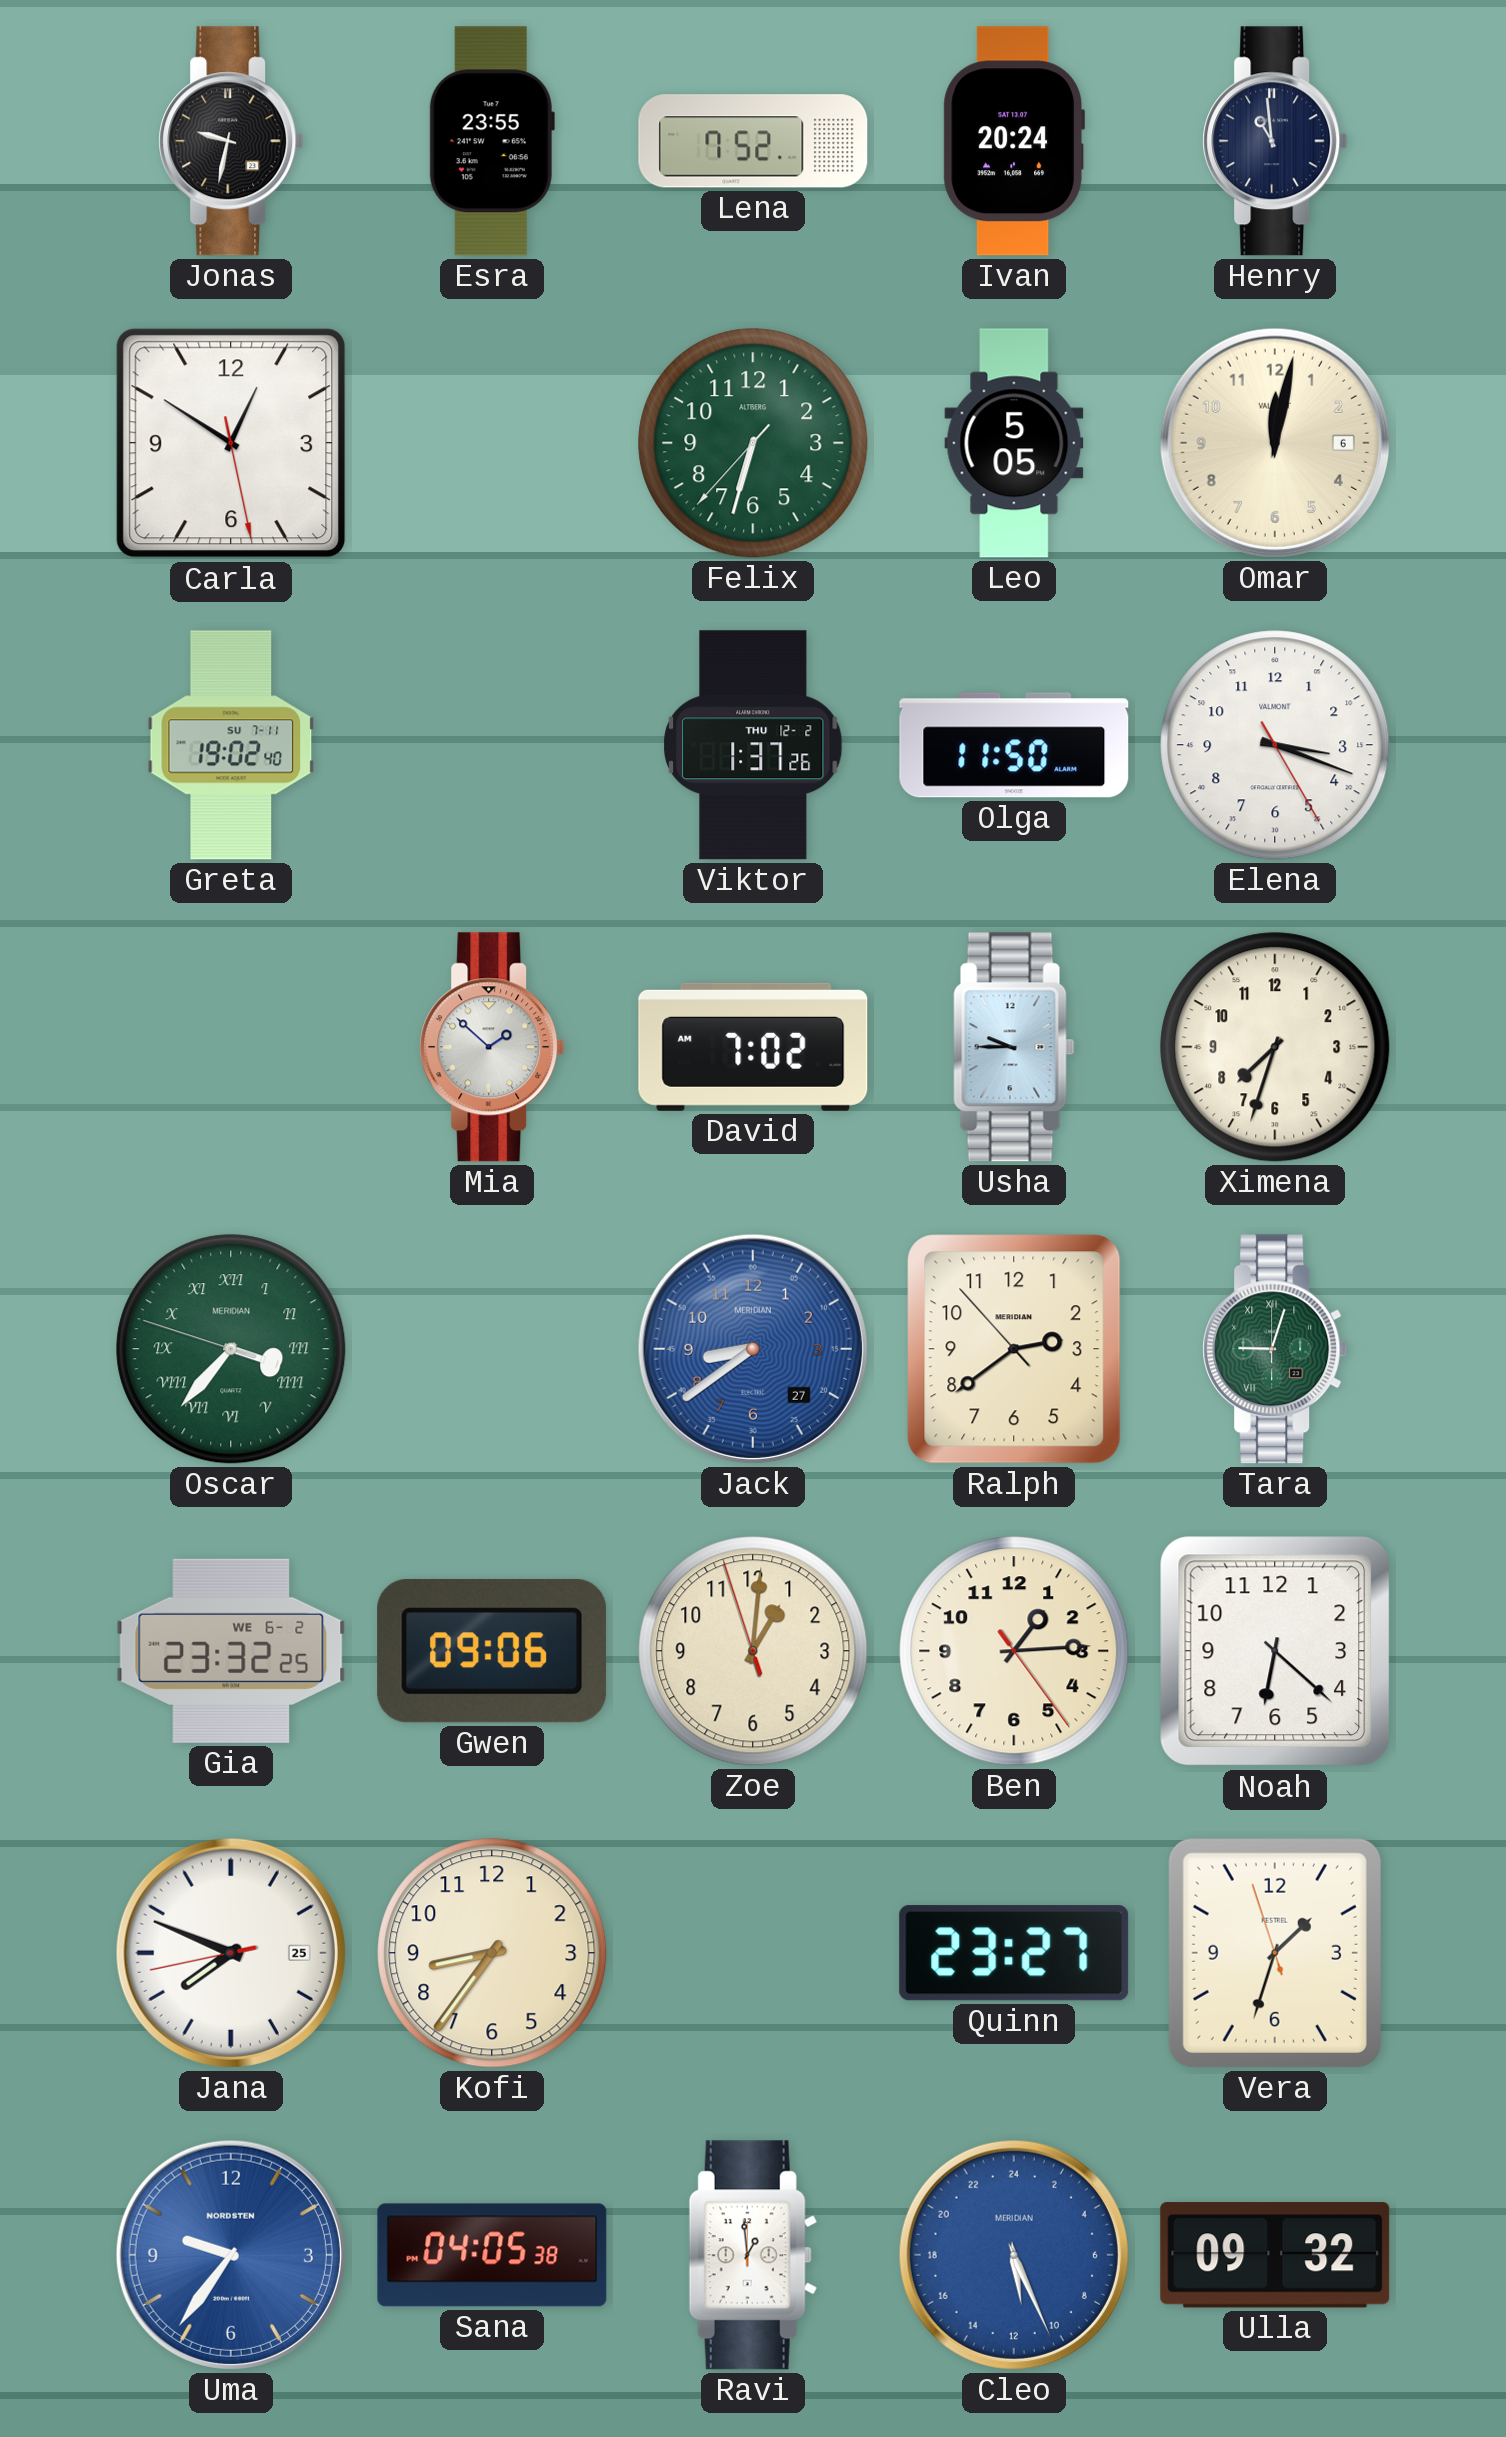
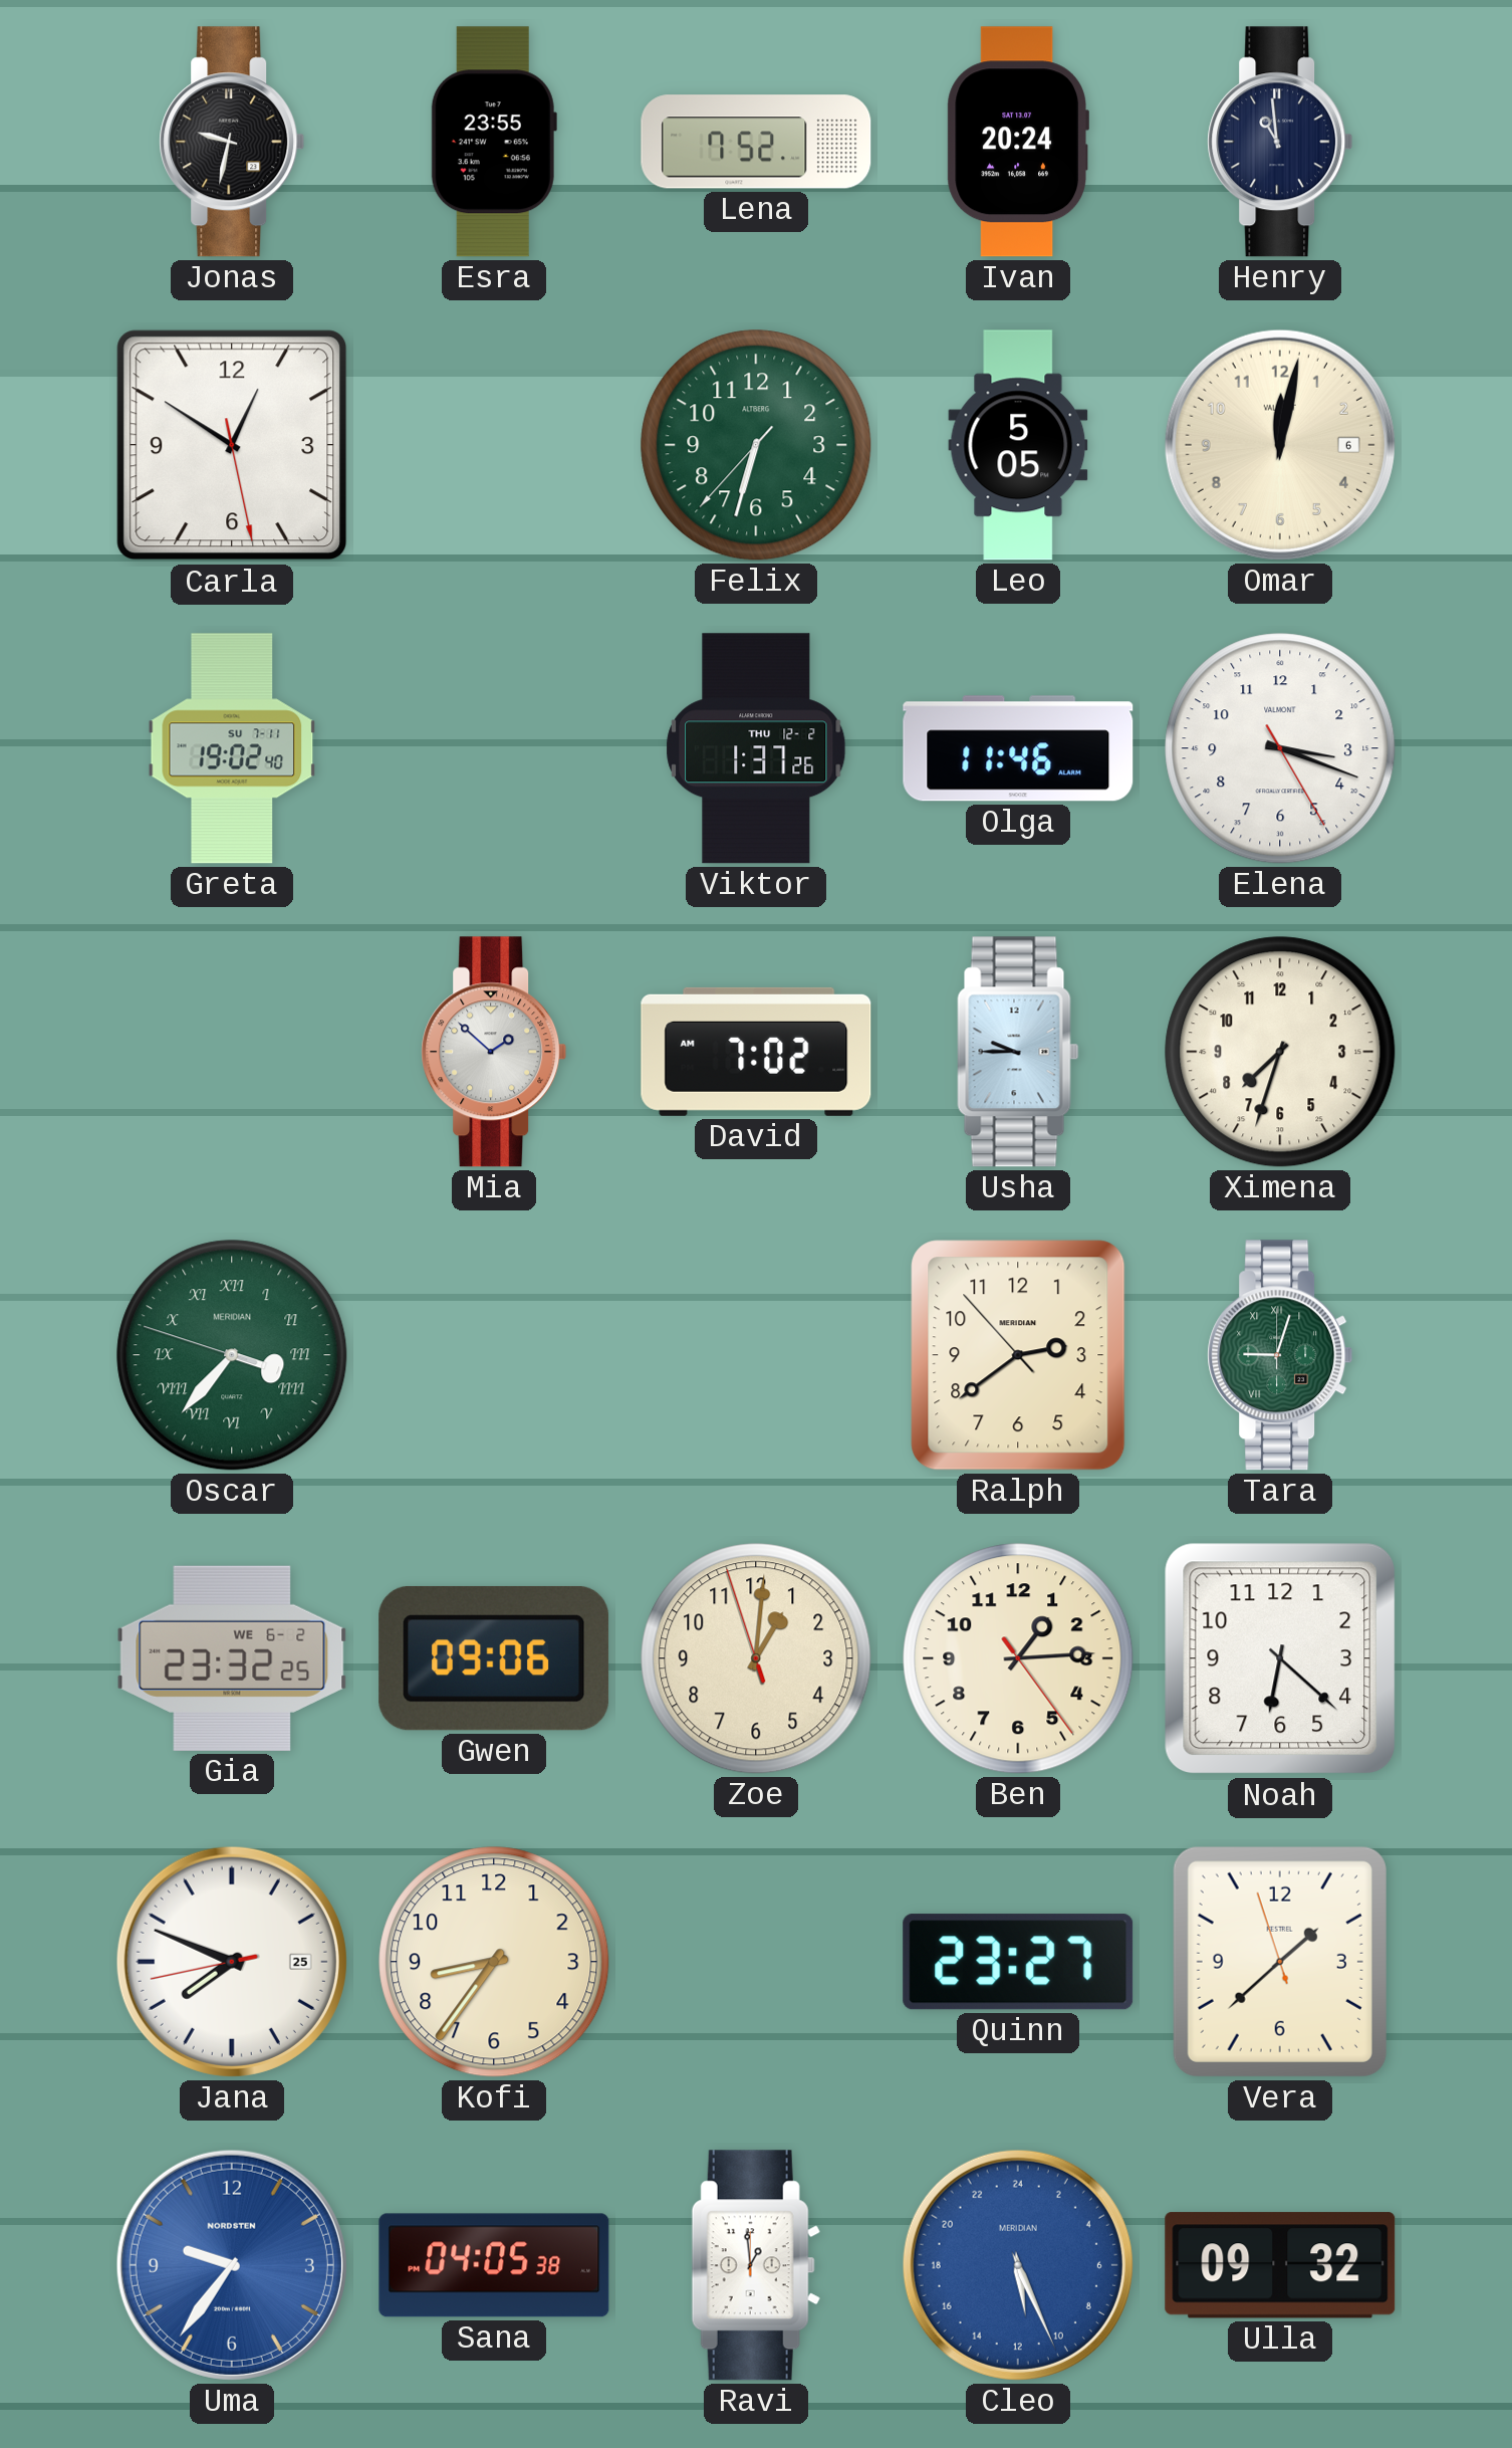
Olga: 11:50 -> 11:46 (1018, 748)
Jack: 8:39 -> none (753, 1349)
Vera: 1:32 -> 1:37 (1280, 1962)
